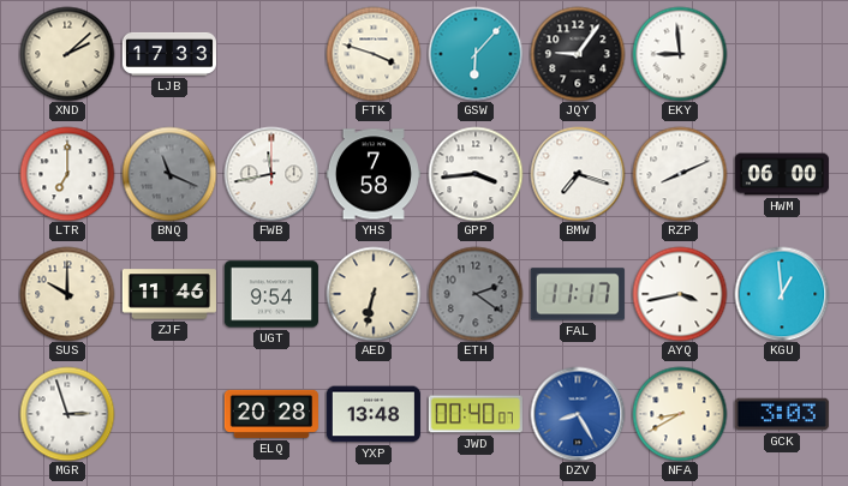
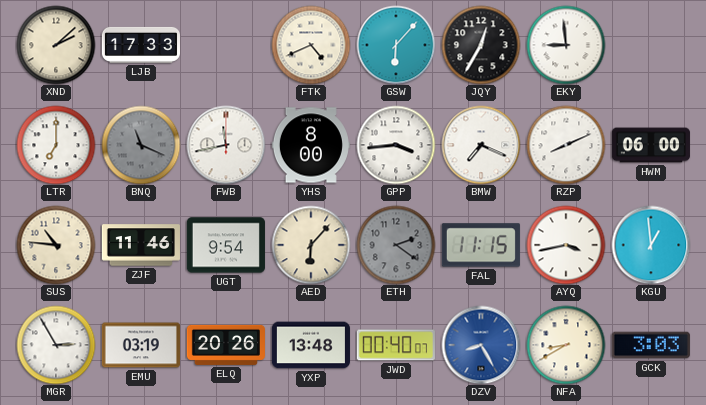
FTK: 3:48 -> 4:41 (311, 45)
JQY: 9:06 -> 12:35 (481, 45)
YHS: 7:58 -> 8:00 (311, 145)
BMW: 7:18 -> 7:19 (481, 145)
SUS: 10:00 -> 10:46 (56, 245)
AED: 6:32 -> 6:07 (311, 245)
FAL: 11:17 -> 11:15 (481, 245)
MGR: 2:57 -> 2:55 (56, 345)
EMU: none -> 03:19 (141, 345)
ELQ: 20:28 -> 20:26 (226, 345)
